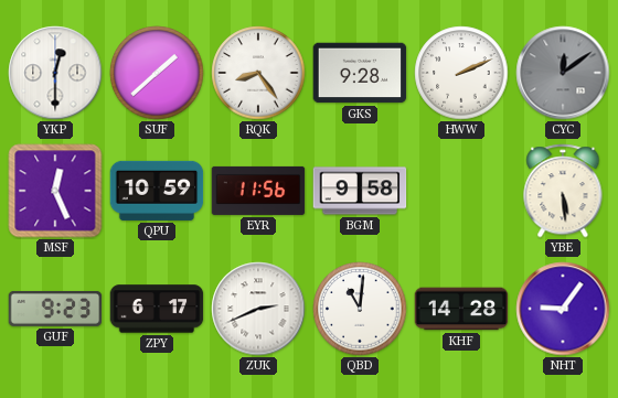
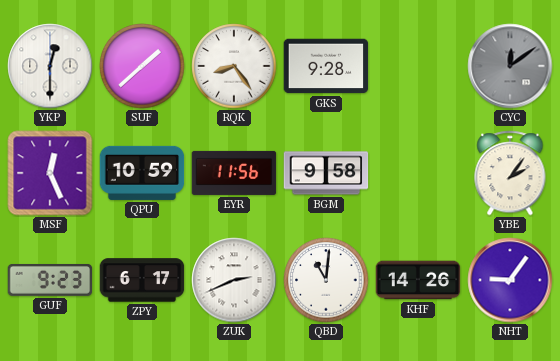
HWW: 2:11 -> none (461, 73)
YBE: 5:29 -> 2:06 (510, 173)
KHF: 14:28 -> 14:26 (418, 280)
